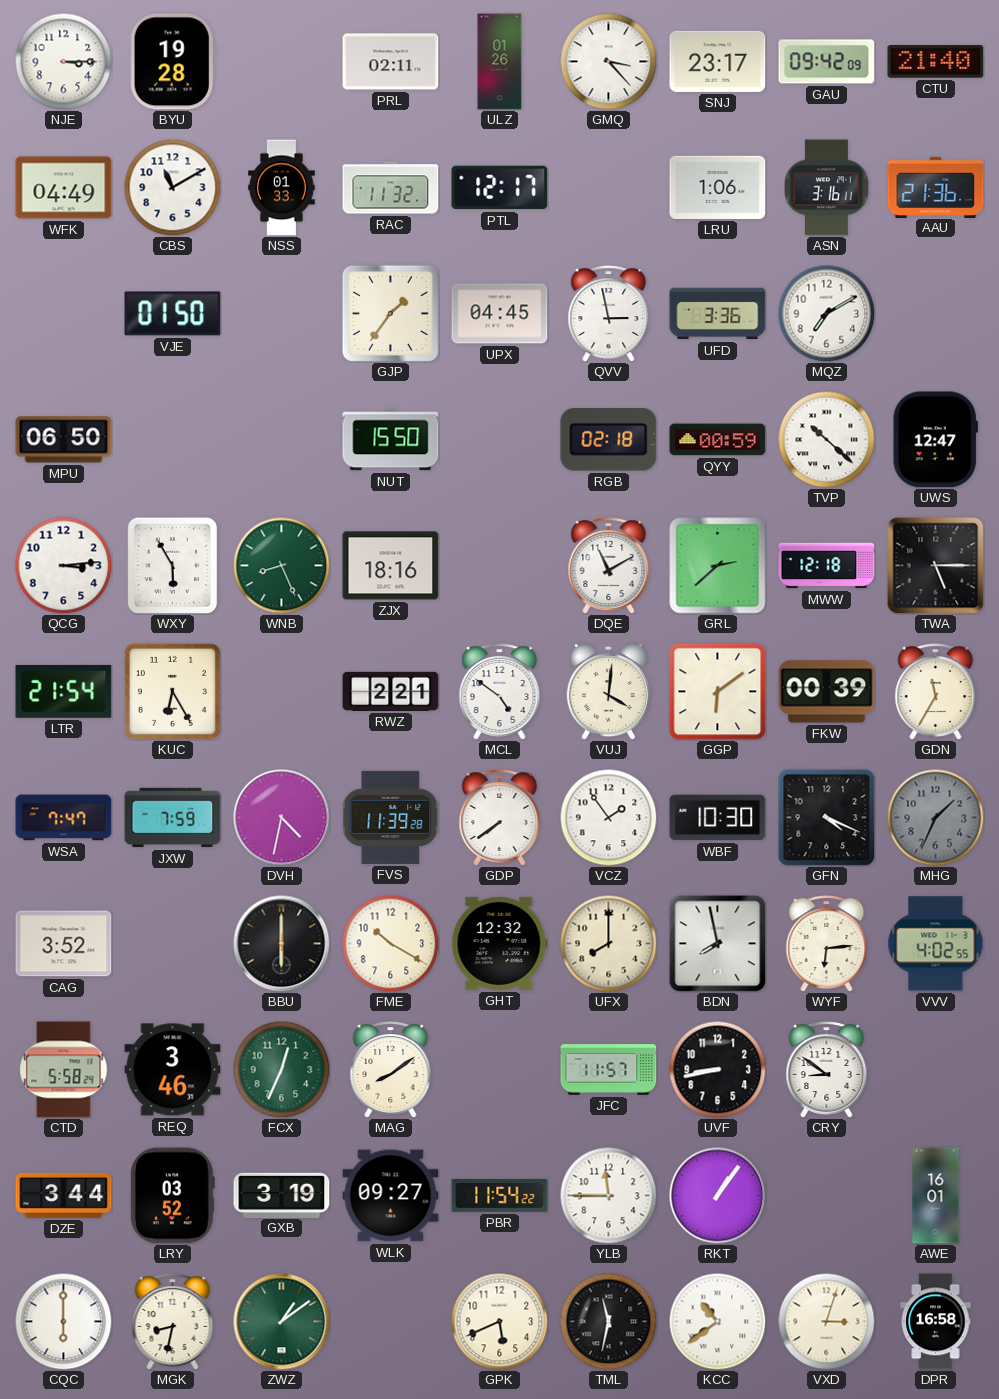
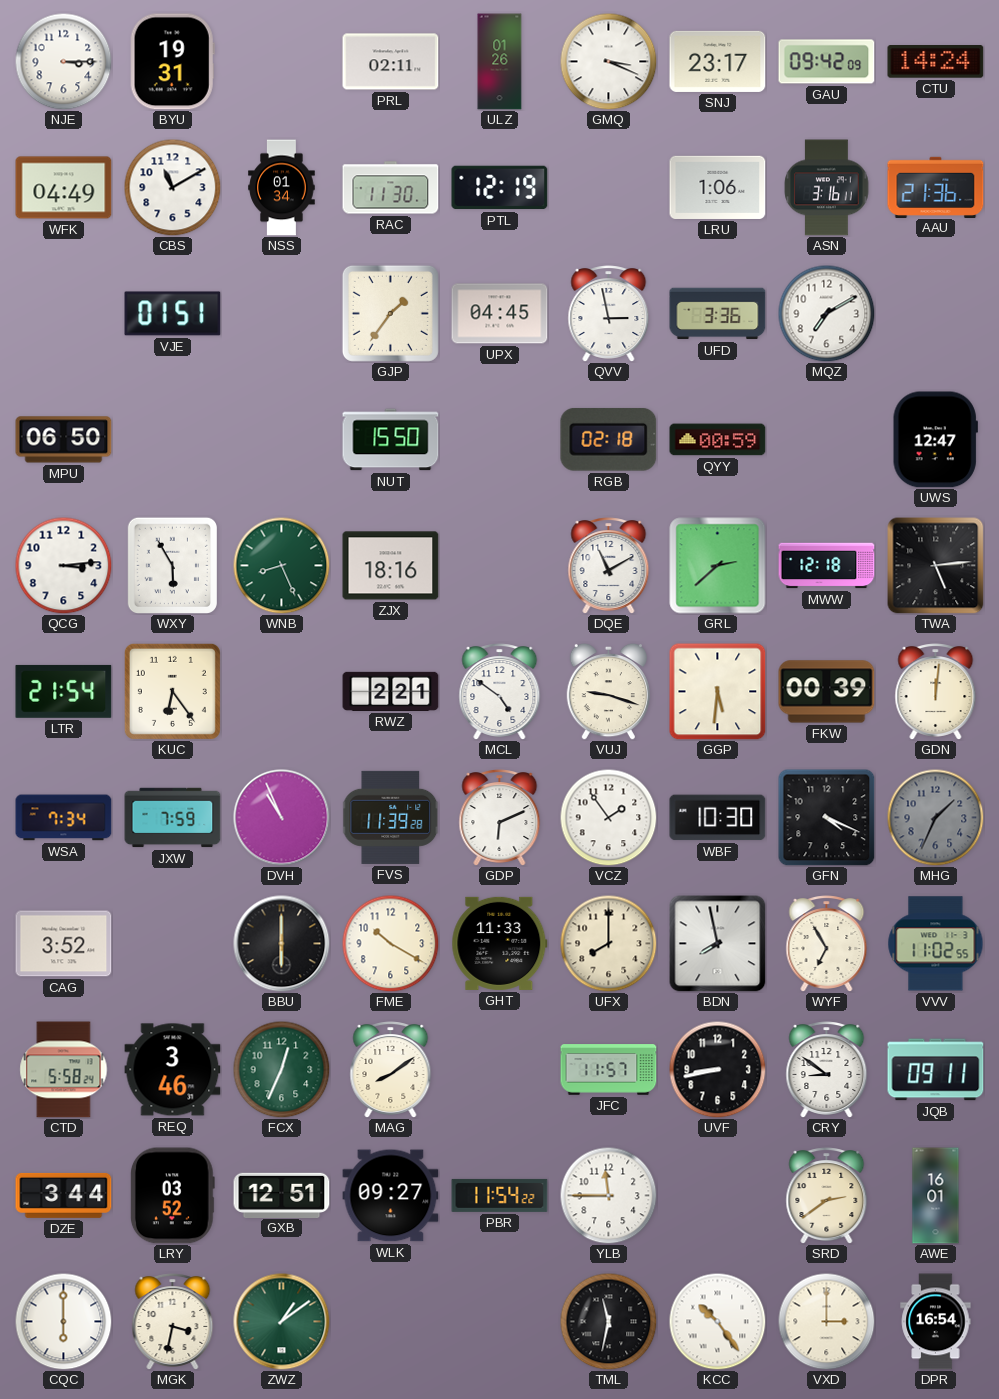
BYU: 19:28 -> 19:31 (172, 62)
GMQ: 3:23 -> 3:19 (608, 61)
CTU: 21:40 -> 14:24 (936, 62)
NSS: 01:33 -> 01:34 (282, 188)
RAC: 11:32 -> 11:30 (391, 188)
PTL: 12:17 -> 12:19 (500, 188)
VJE: 01:50 -> 01:51 (173, 314)
TVP: 10:22 -> none (826, 439)
TWA: 5:15 -> 5:14 (936, 566)
KUC: 6:25 -> 6:24 (172, 691)
VUJ: 4:01 -> 9:18 (608, 691)
GGP: 6:09 -> 5:31 (718, 692)
GDN: 11:35 -> 12:01 (936, 692)
WSA: 7:47 -> 7:34 (64, 818)
DVH: 4:32 -> 10:56 (282, 818)
GDP: 7:39 -> 6:11 (500, 818)
GHT: 12:32 -> 11:33 (500, 943)
WYF: 6:14 -> 6:55 (827, 944)
VVV: 4:02 -> 11:02 (936, 944)
JQB: none -> 09:11 (936, 1070)
GXB: 3:19 -> 12:51 (282, 1195)
RKT: 1:06 -> none (718, 1196)
SRD: none -> 2:39 (827, 1196)
MGK: 8:32 -> 3:32 (173, 1322)
GPK: 5:41 -> none (499, 1321)
KCC: 10:39 -> 10:24 (717, 1321)
VXD: 3:03 -> 3:00 (826, 1321)
DPR: 16:58 -> 16:54 (936, 1322)
